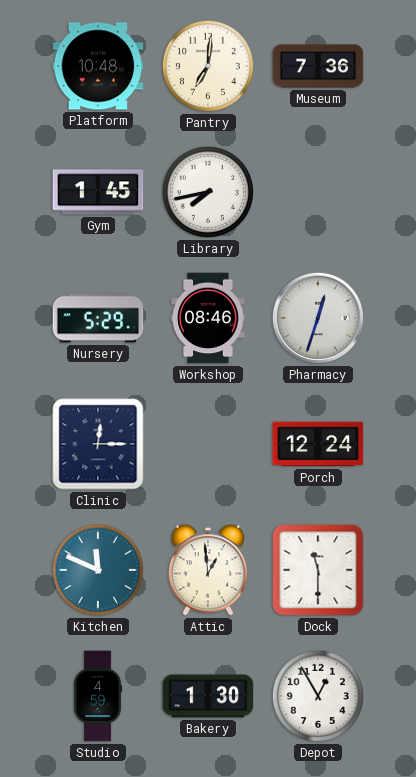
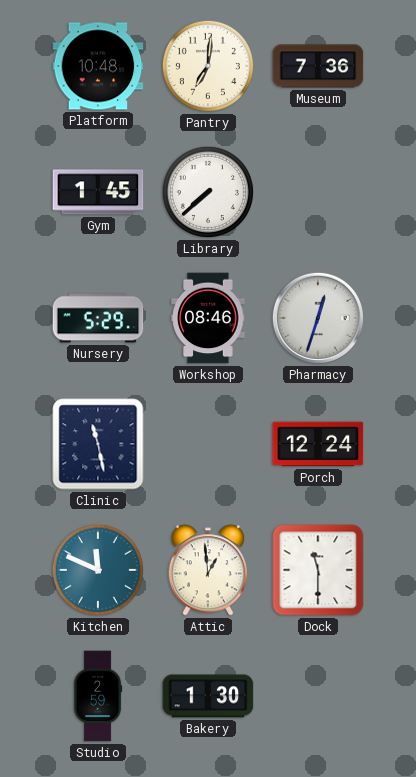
Library: 7:43 -> 7:38 (208, 192)
Clinic: 12:15 -> 11:28 (98, 444)
Studio: 4:59 -> 2:59 (98, 696)
Depot: 12:55 -> none (318, 696)
